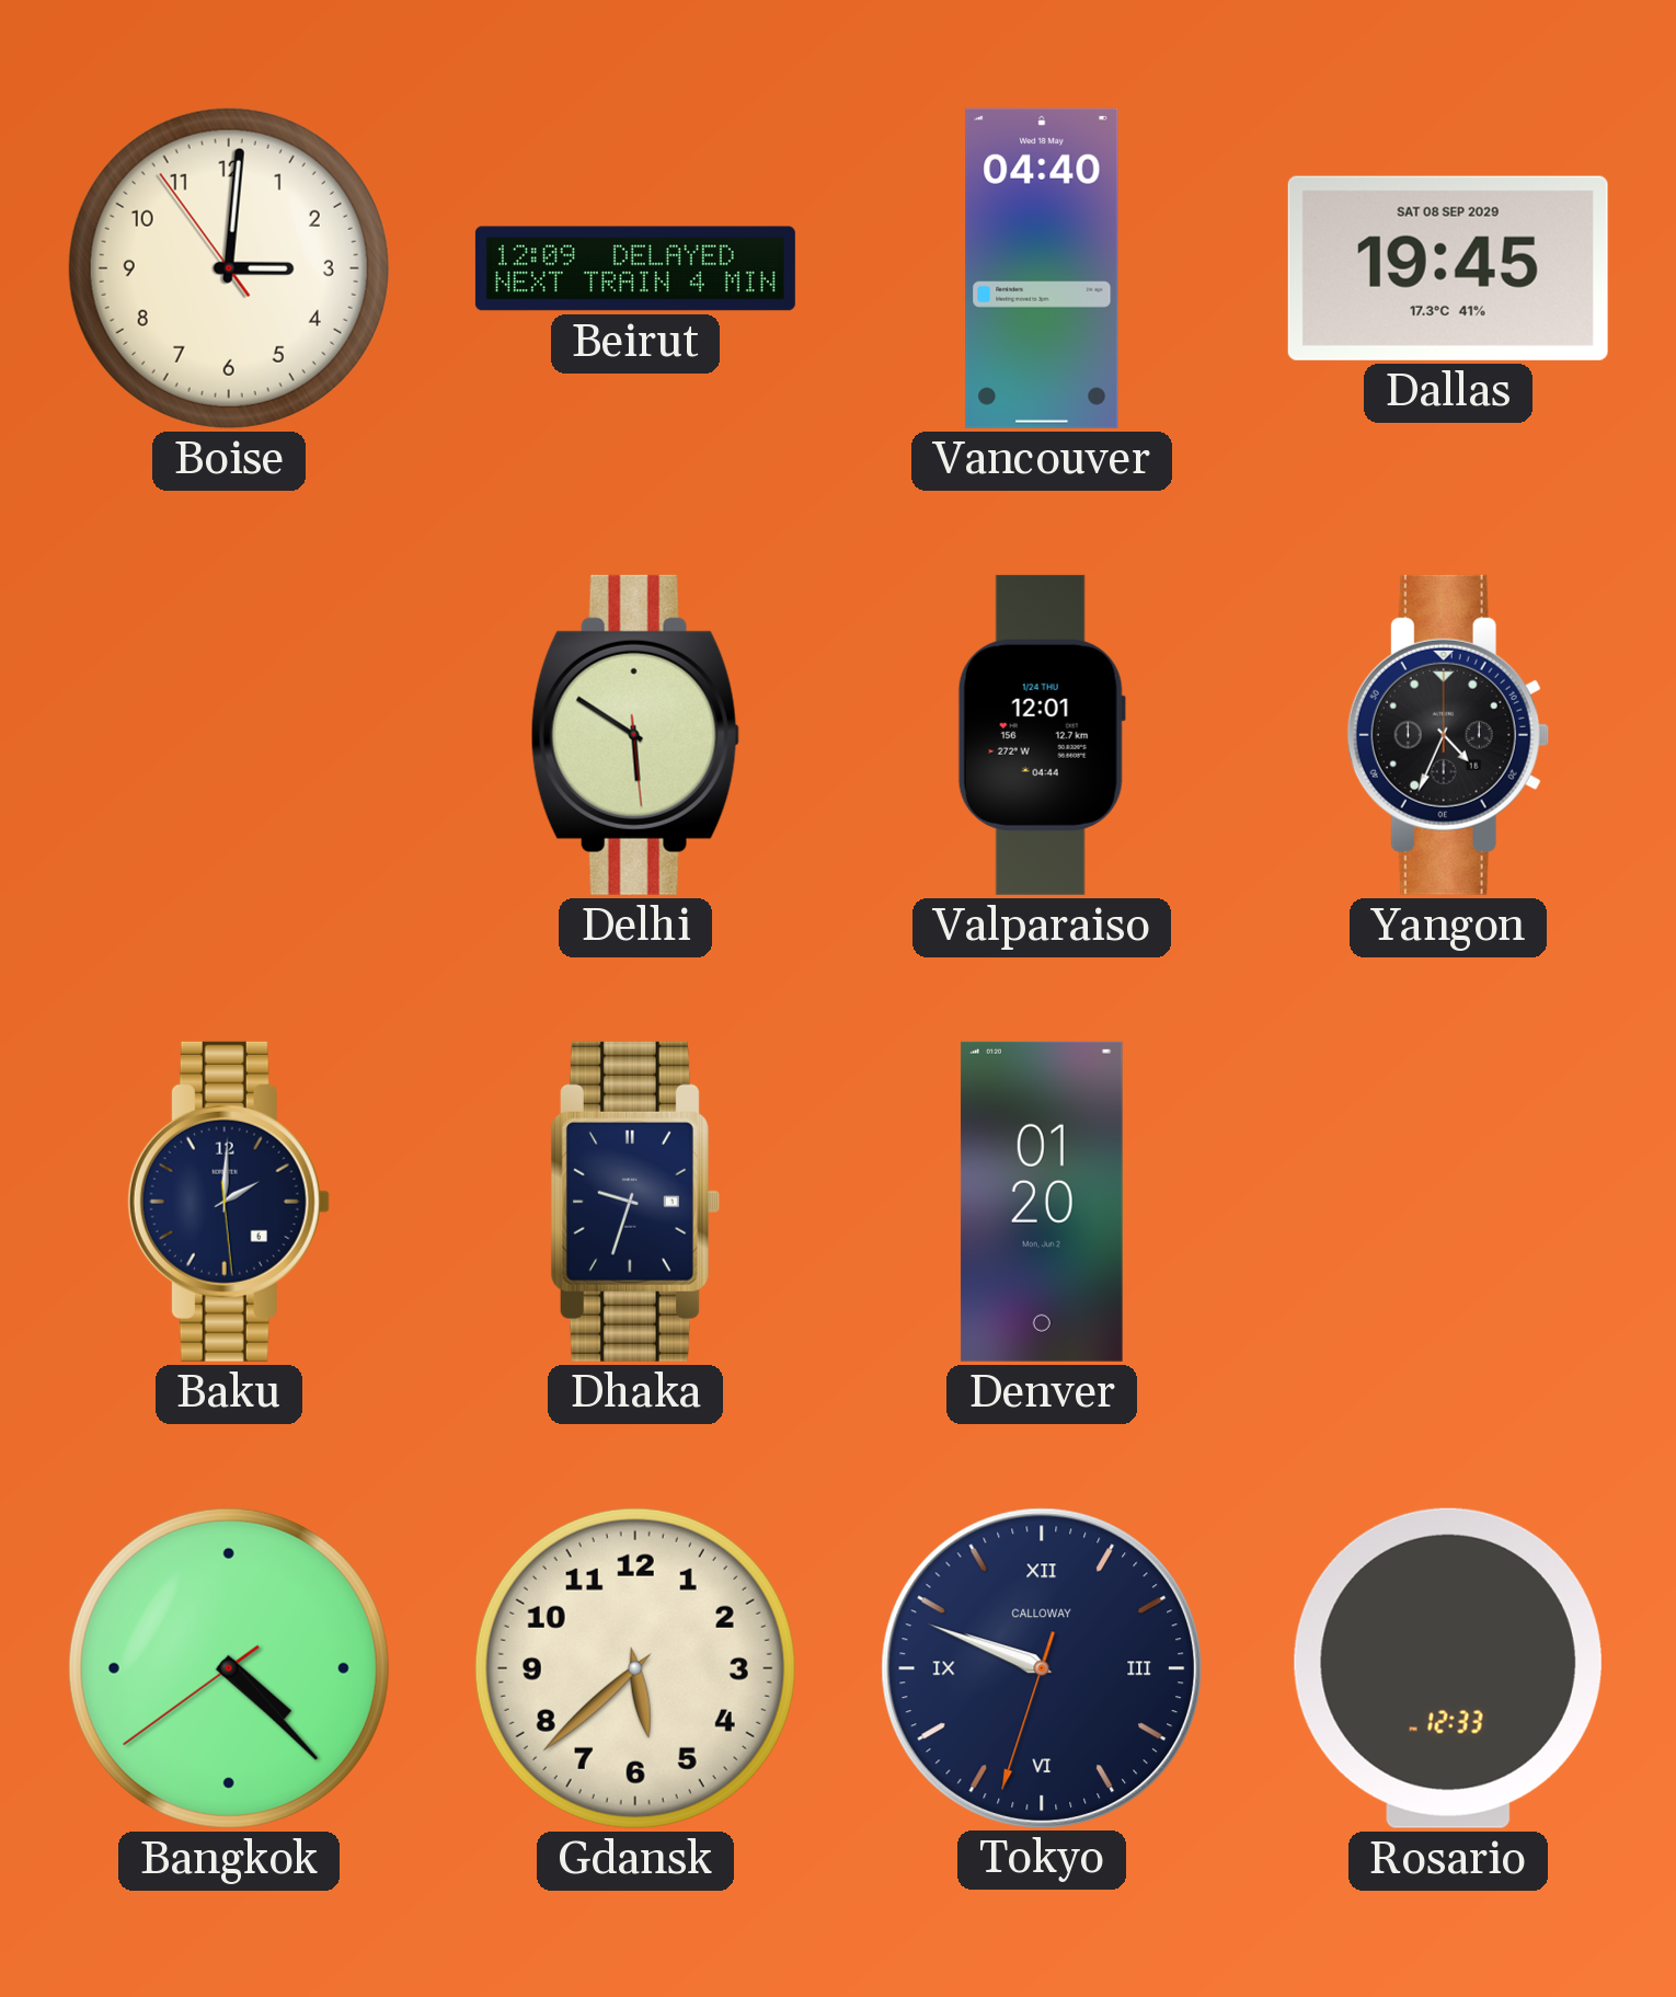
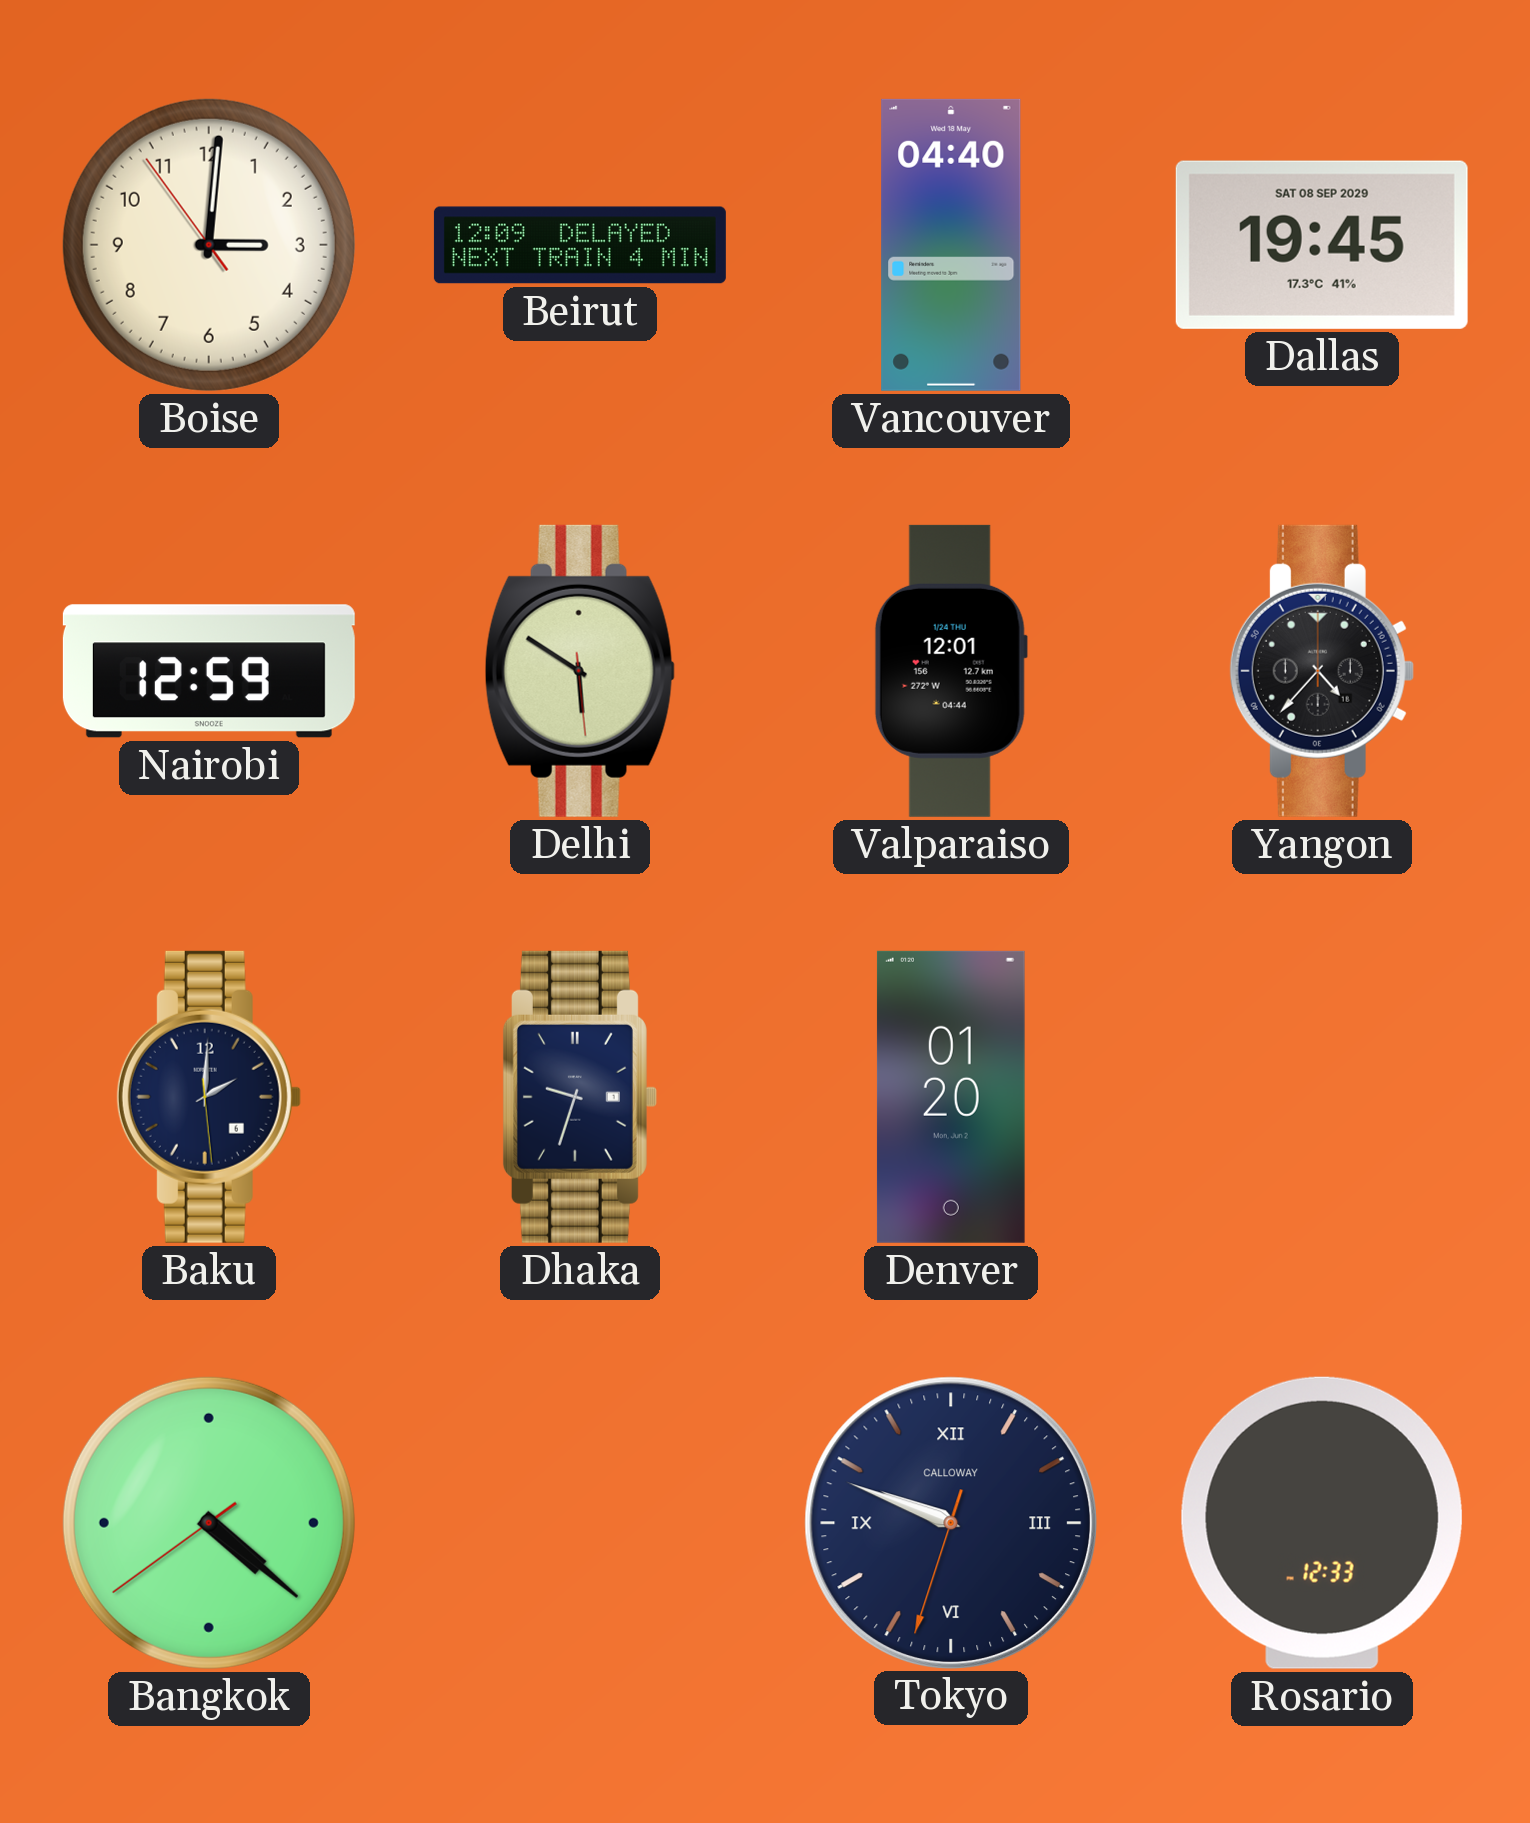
Nairobi: none -> 12:59 (209, 671)
Yangon: 4:34 -> 4:37 (1322, 671)
Bangkok: 4:22 -> 4:21 (209, 1523)
Gdansk: 5:38 -> none (635, 1668)
